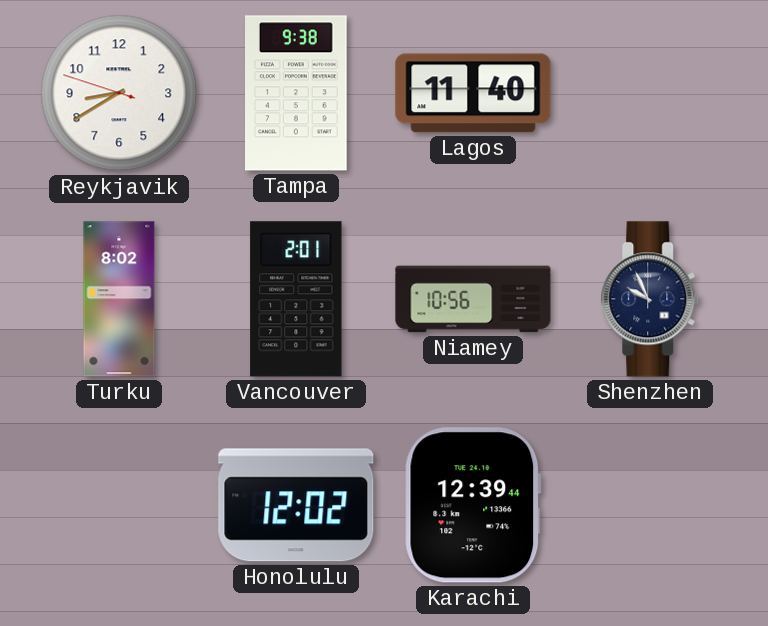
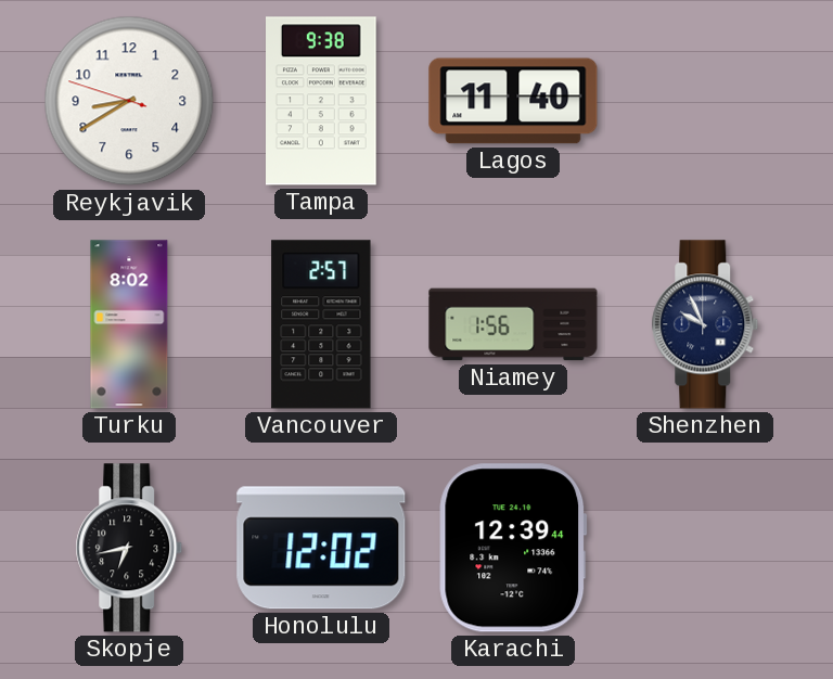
Vancouver: 2:01 -> 2:57 (321, 324)
Niamey: 10:56 -> 1:56 (513, 324)
Skopje: none -> 6:43 (129, 548)
